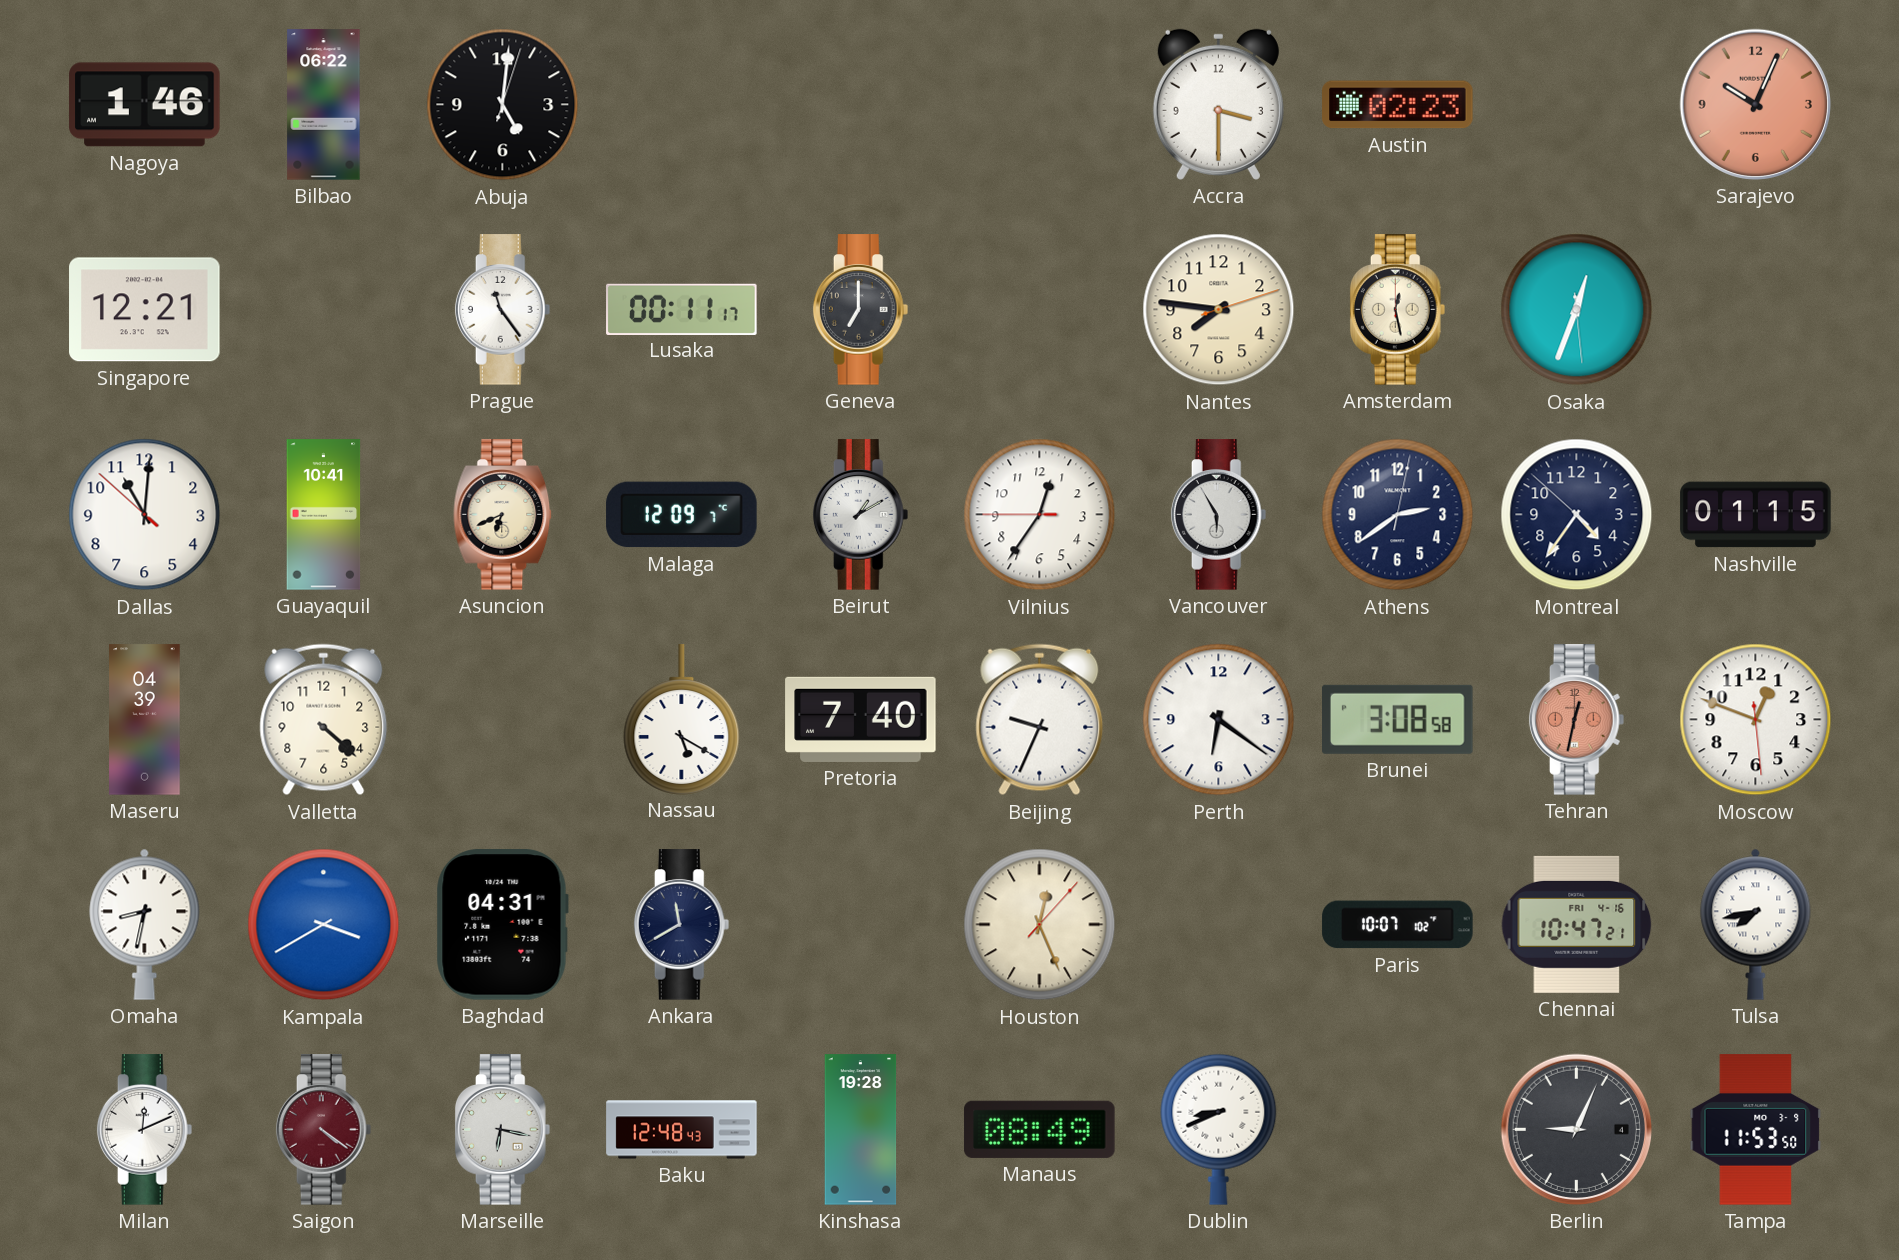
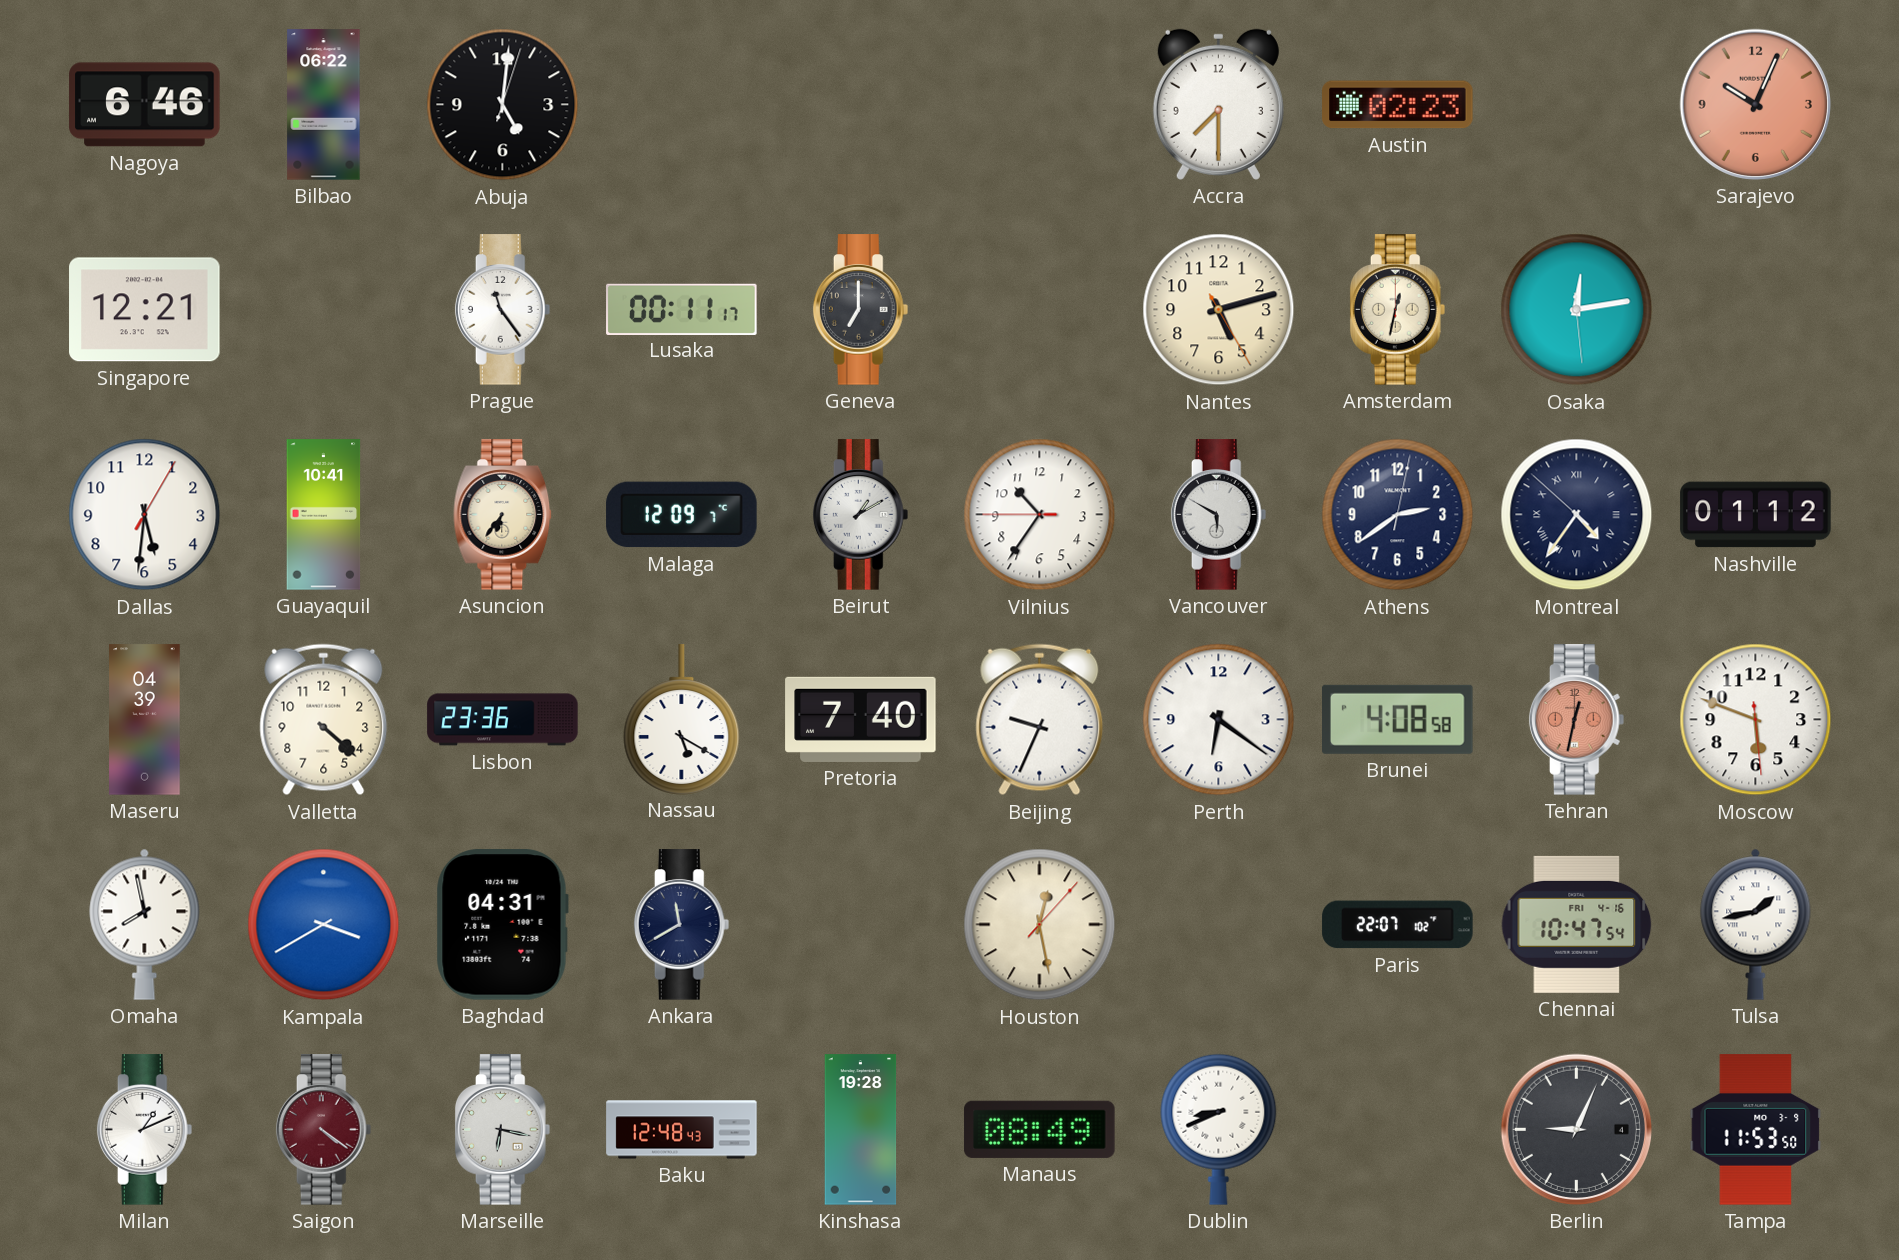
Nagoya: 1:46 -> 6:46 (145, 105)
Accra: 3:30 -> 7:30 (1218, 104)
Nantes: 7:46 -> 5:12 (1219, 310)
Amsterdam: 12:28 -> 12:32 (1398, 310)
Osaka: 12:33 -> 12:13 (1577, 310)
Dallas: 11:00 -> 5:31 (145, 515)
Asuncion: 6:41 -> 6:36 (503, 515)
Vilnius: 12:35 -> 10:35 (1040, 515)
Vancouver: 5:55 -> 5:50 (1219, 515)
Montreal numerals: Arabic -> Roman (1577, 515)
Nashville: 01:15 -> 01:12 (1756, 515)
Lisbon: none -> 23:36 (503, 720)
Brunei: 3:08 -> 4:08 (1398, 719)
Moscow: 12:48 -> 5:48 (1756, 720)
Omaha: 8:32 -> 7:58 (145, 924)
Houston: 12:26 -> 12:28 (1040, 925)
Paris: 10:07 -> 22:07 (1398, 925)
Chennai: 10:47:21 -> 10:47:54 (1577, 924)
Tulsa: 7:43 -> 1:43 (1756, 924)
Milan: 12:11 -> 1:11 (145, 1130)
